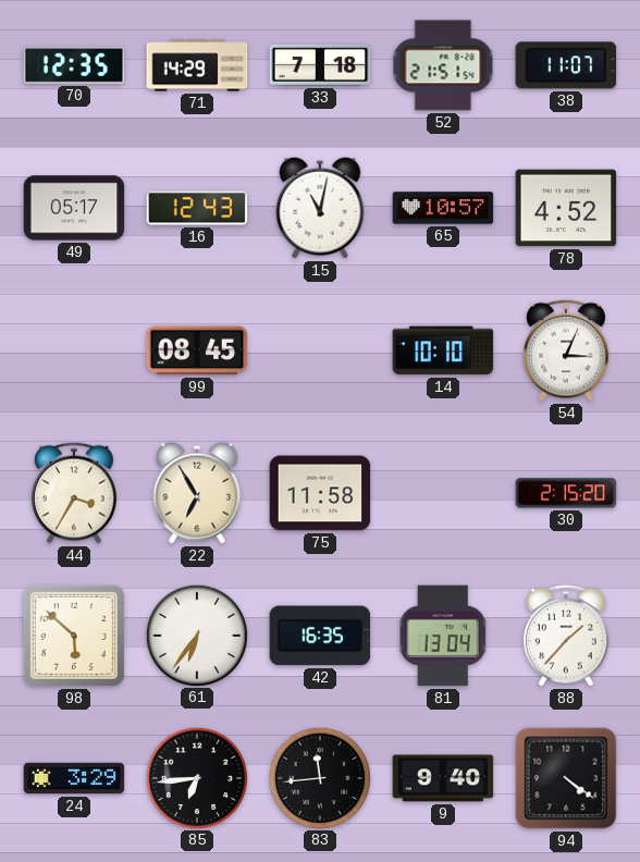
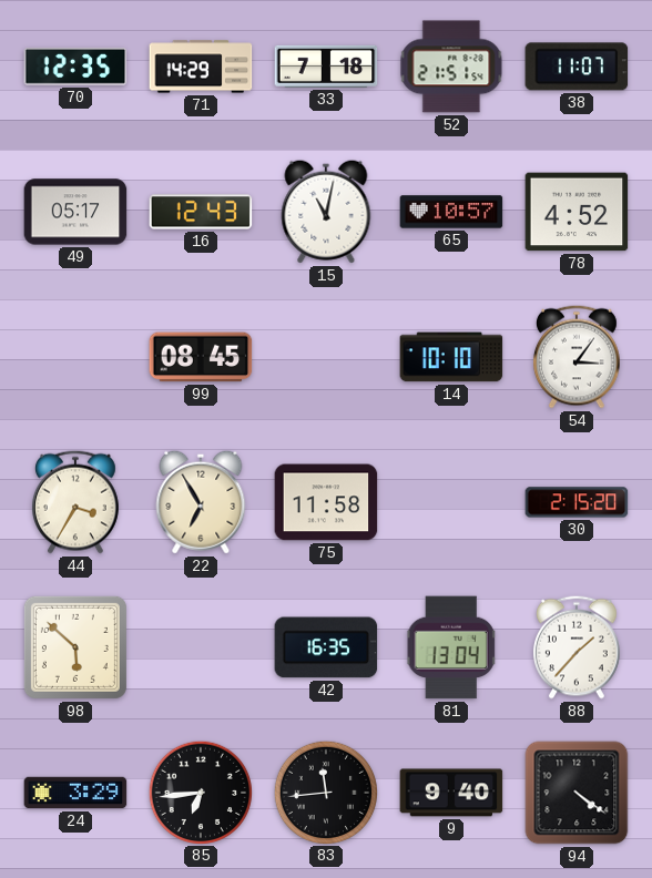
54: 3:04 -> 3:06 (577, 357)
61: 6:36 -> none (196, 635)
